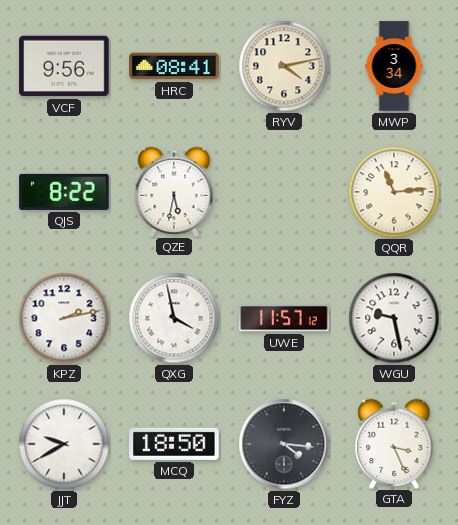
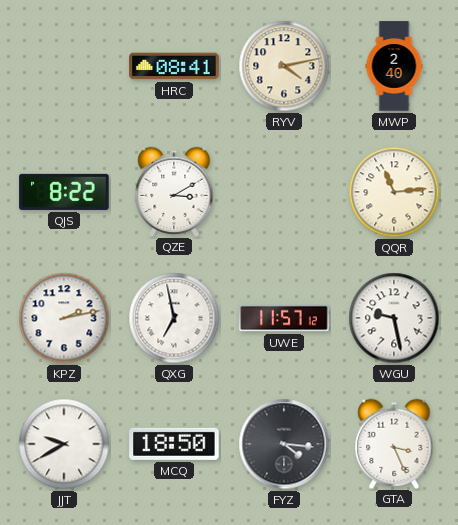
VCF: 9:56 -> none (64, 66)
MWP: 3:34 -> 2:40 (394, 66)
QZE: 5:32 -> 3:10 (174, 191)
QXG: 3:58 -> 6:58 (174, 318)
